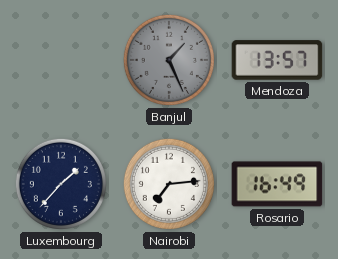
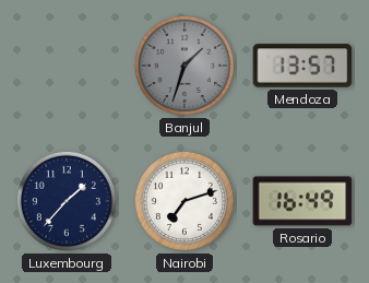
Banjul: 1:26 -> 1:33 (184, 66)
Nairobi: 7:14 -> 7:12 (184, 201)
